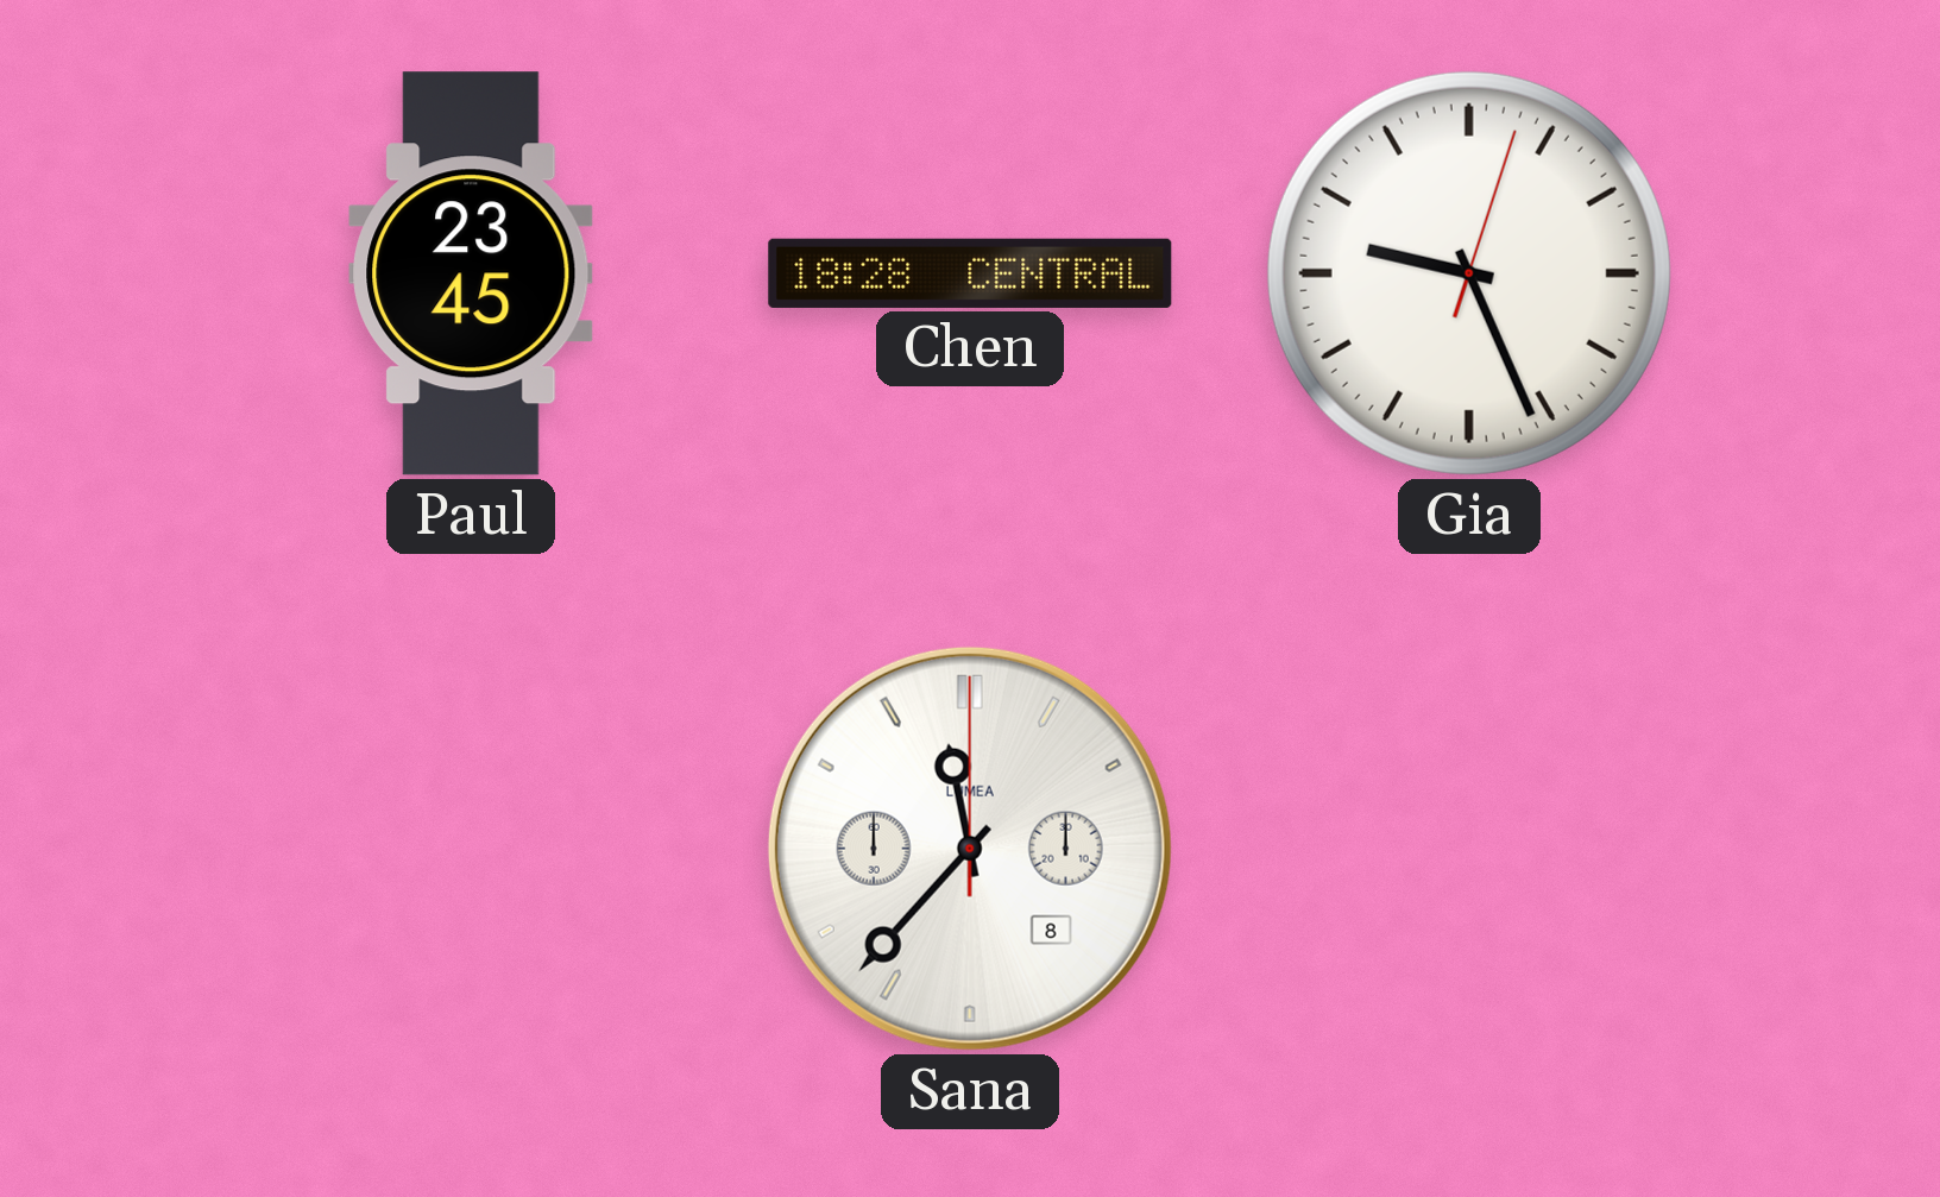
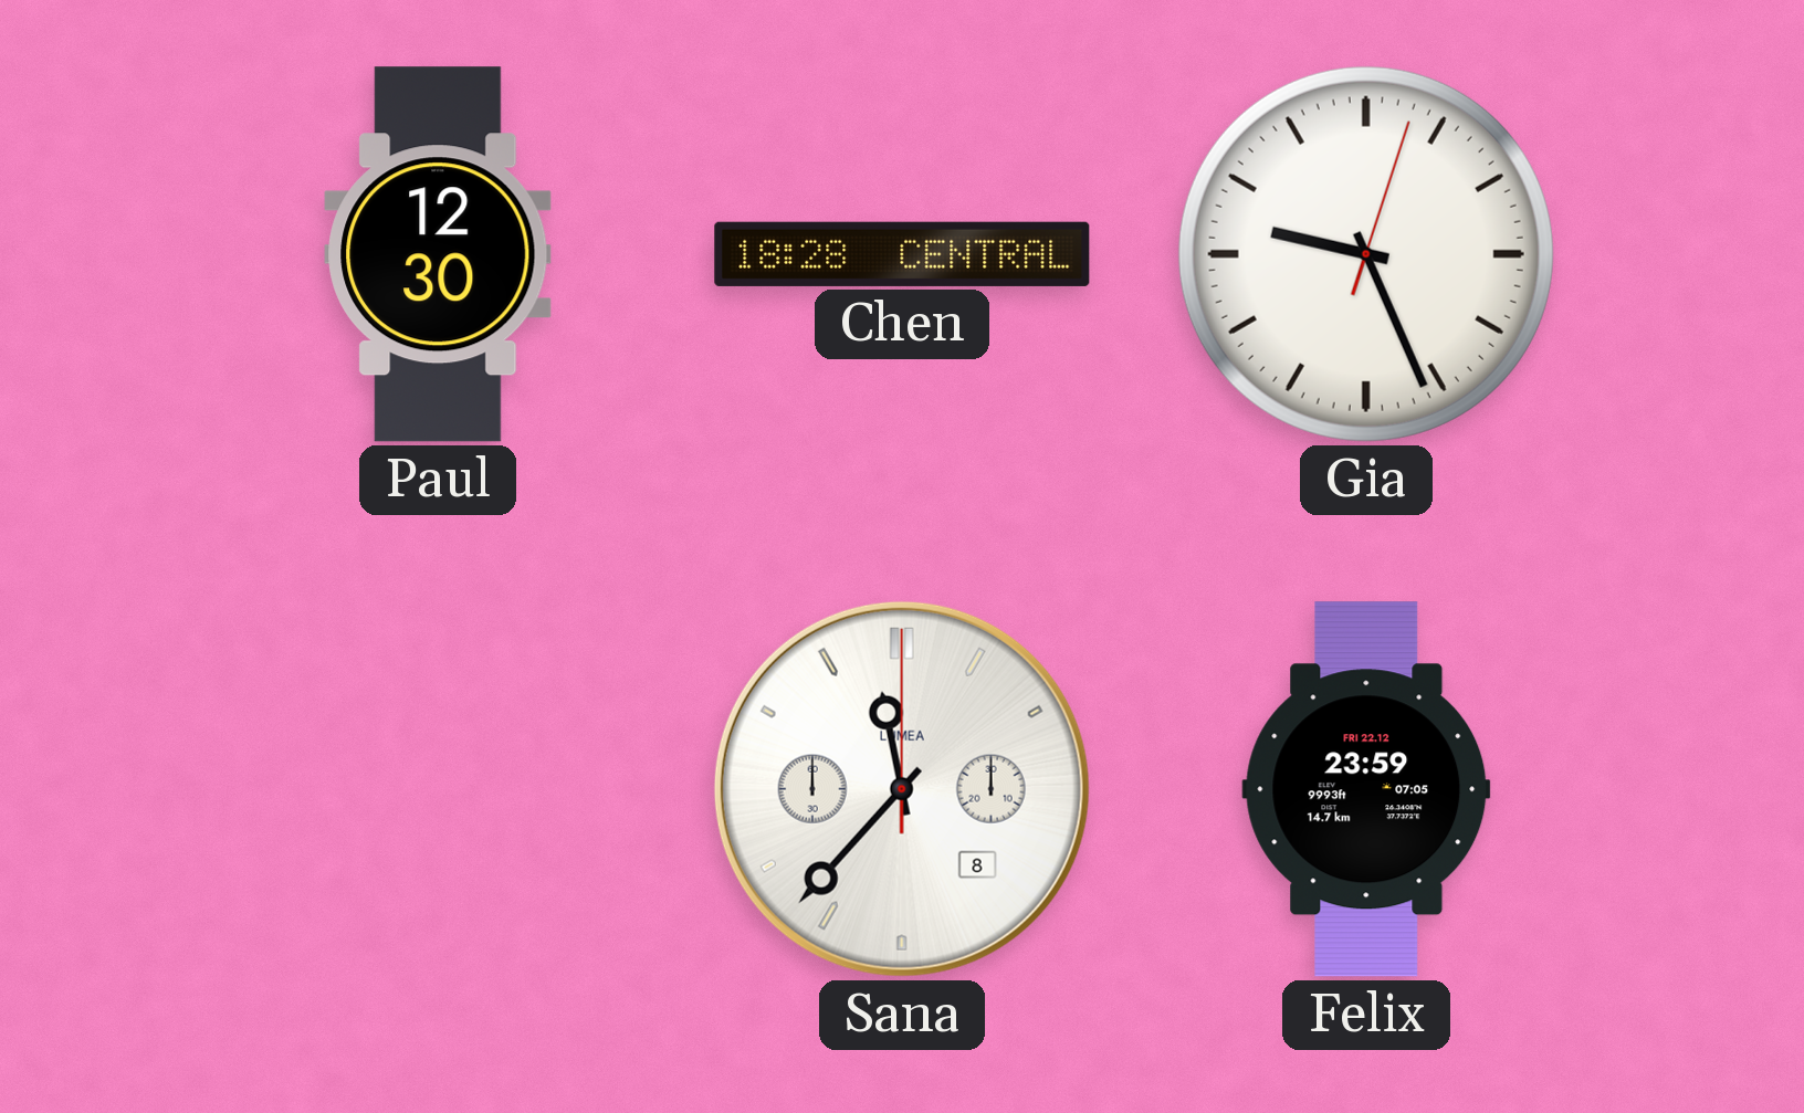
Paul: 23:45 -> 12:30 (438, 254)
Felix: none -> 23:59 (1366, 789)
